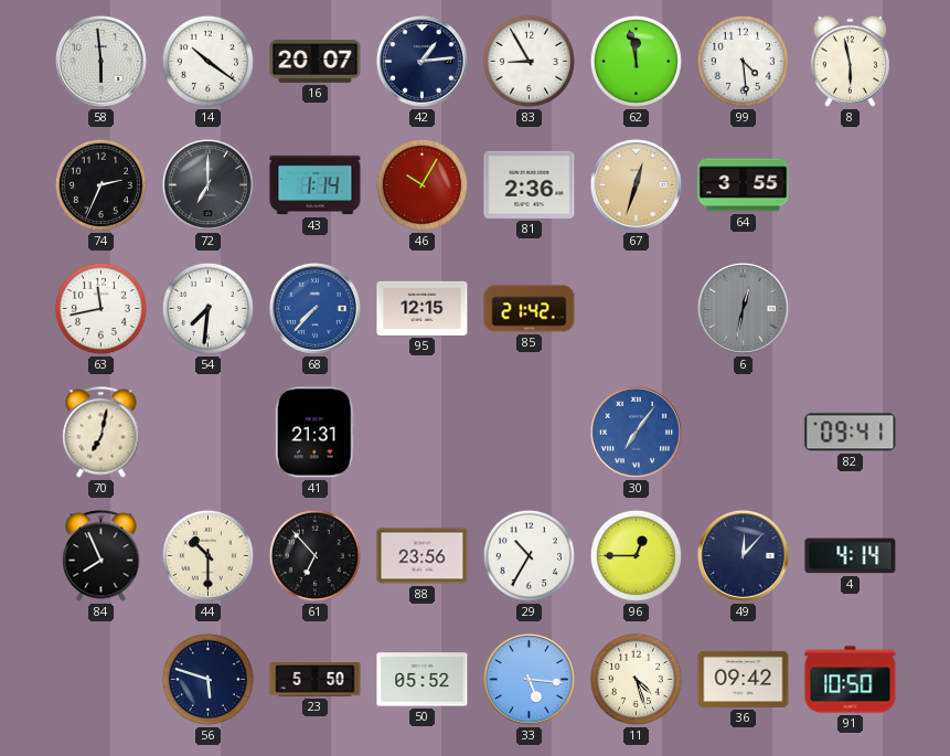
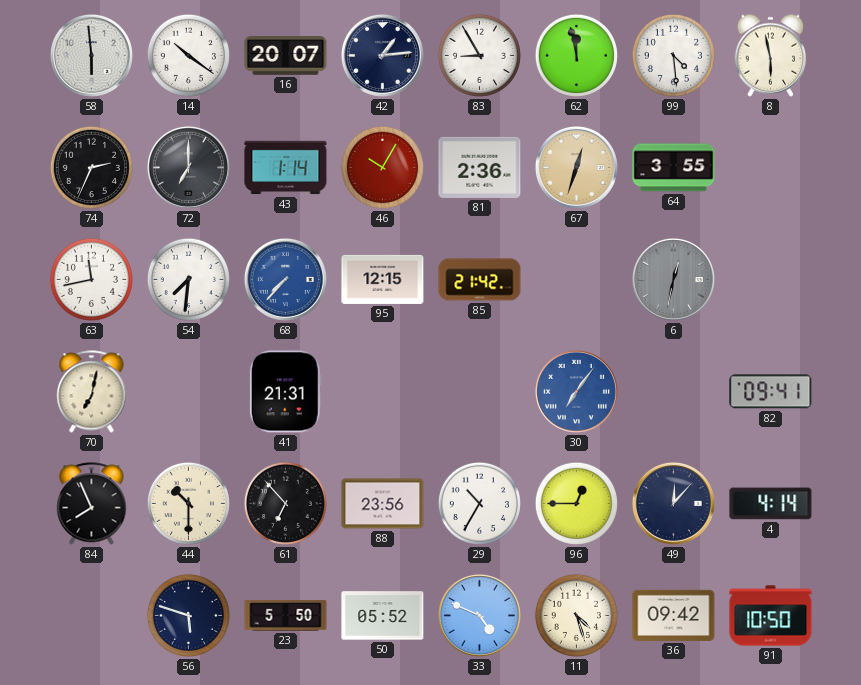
33: 5:16 -> 4:49 (479, 615)
